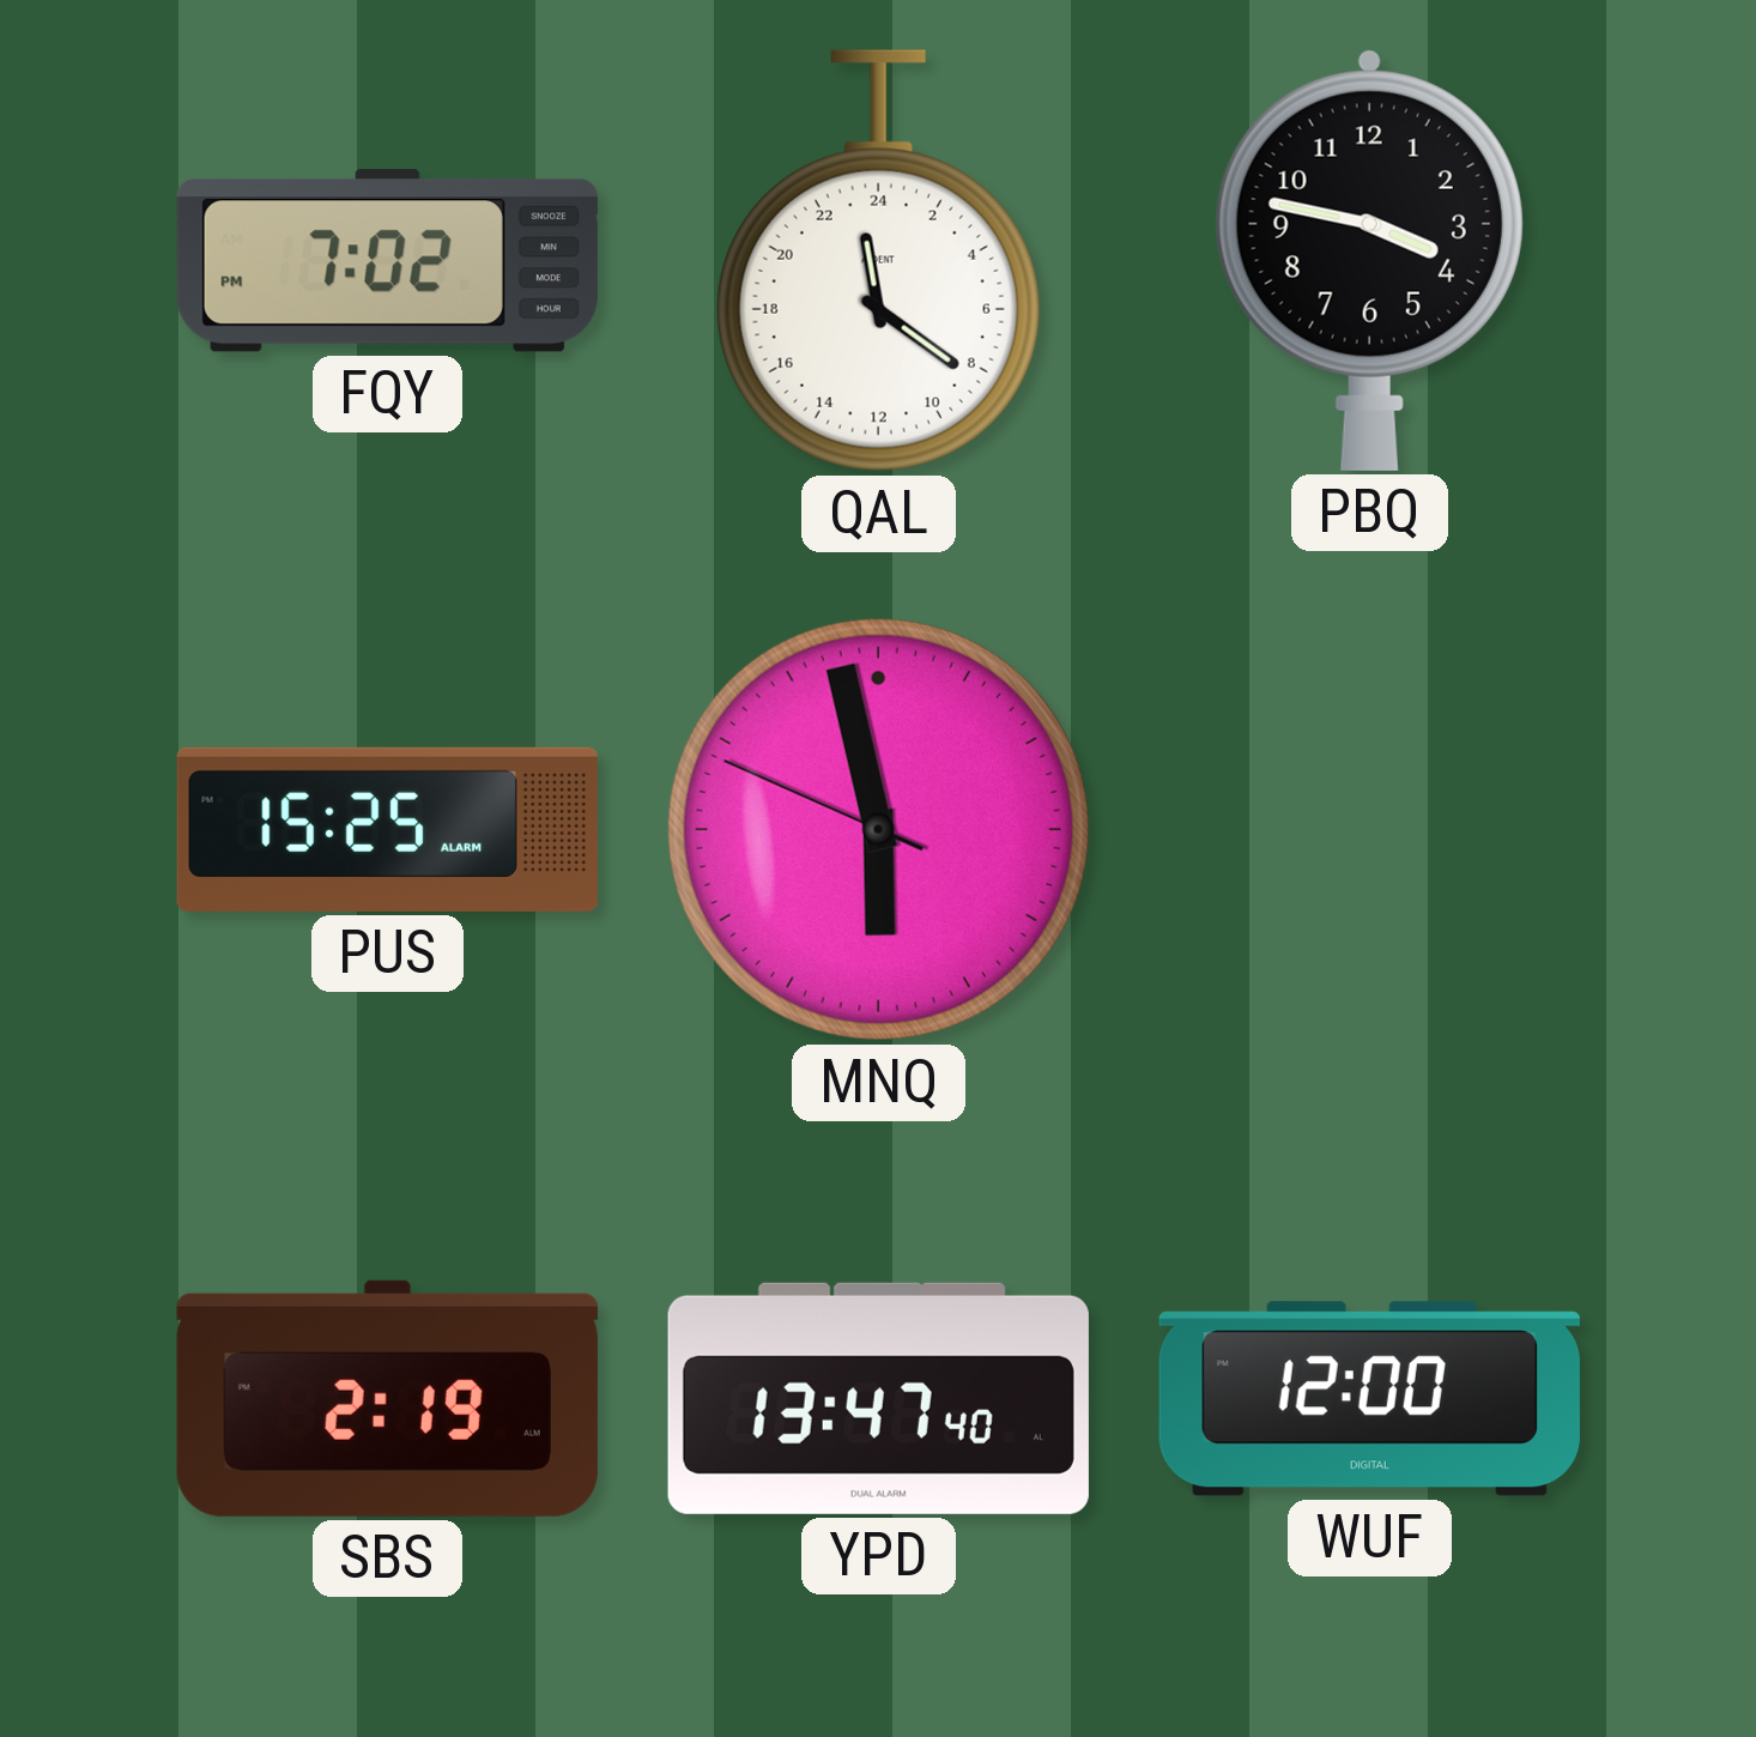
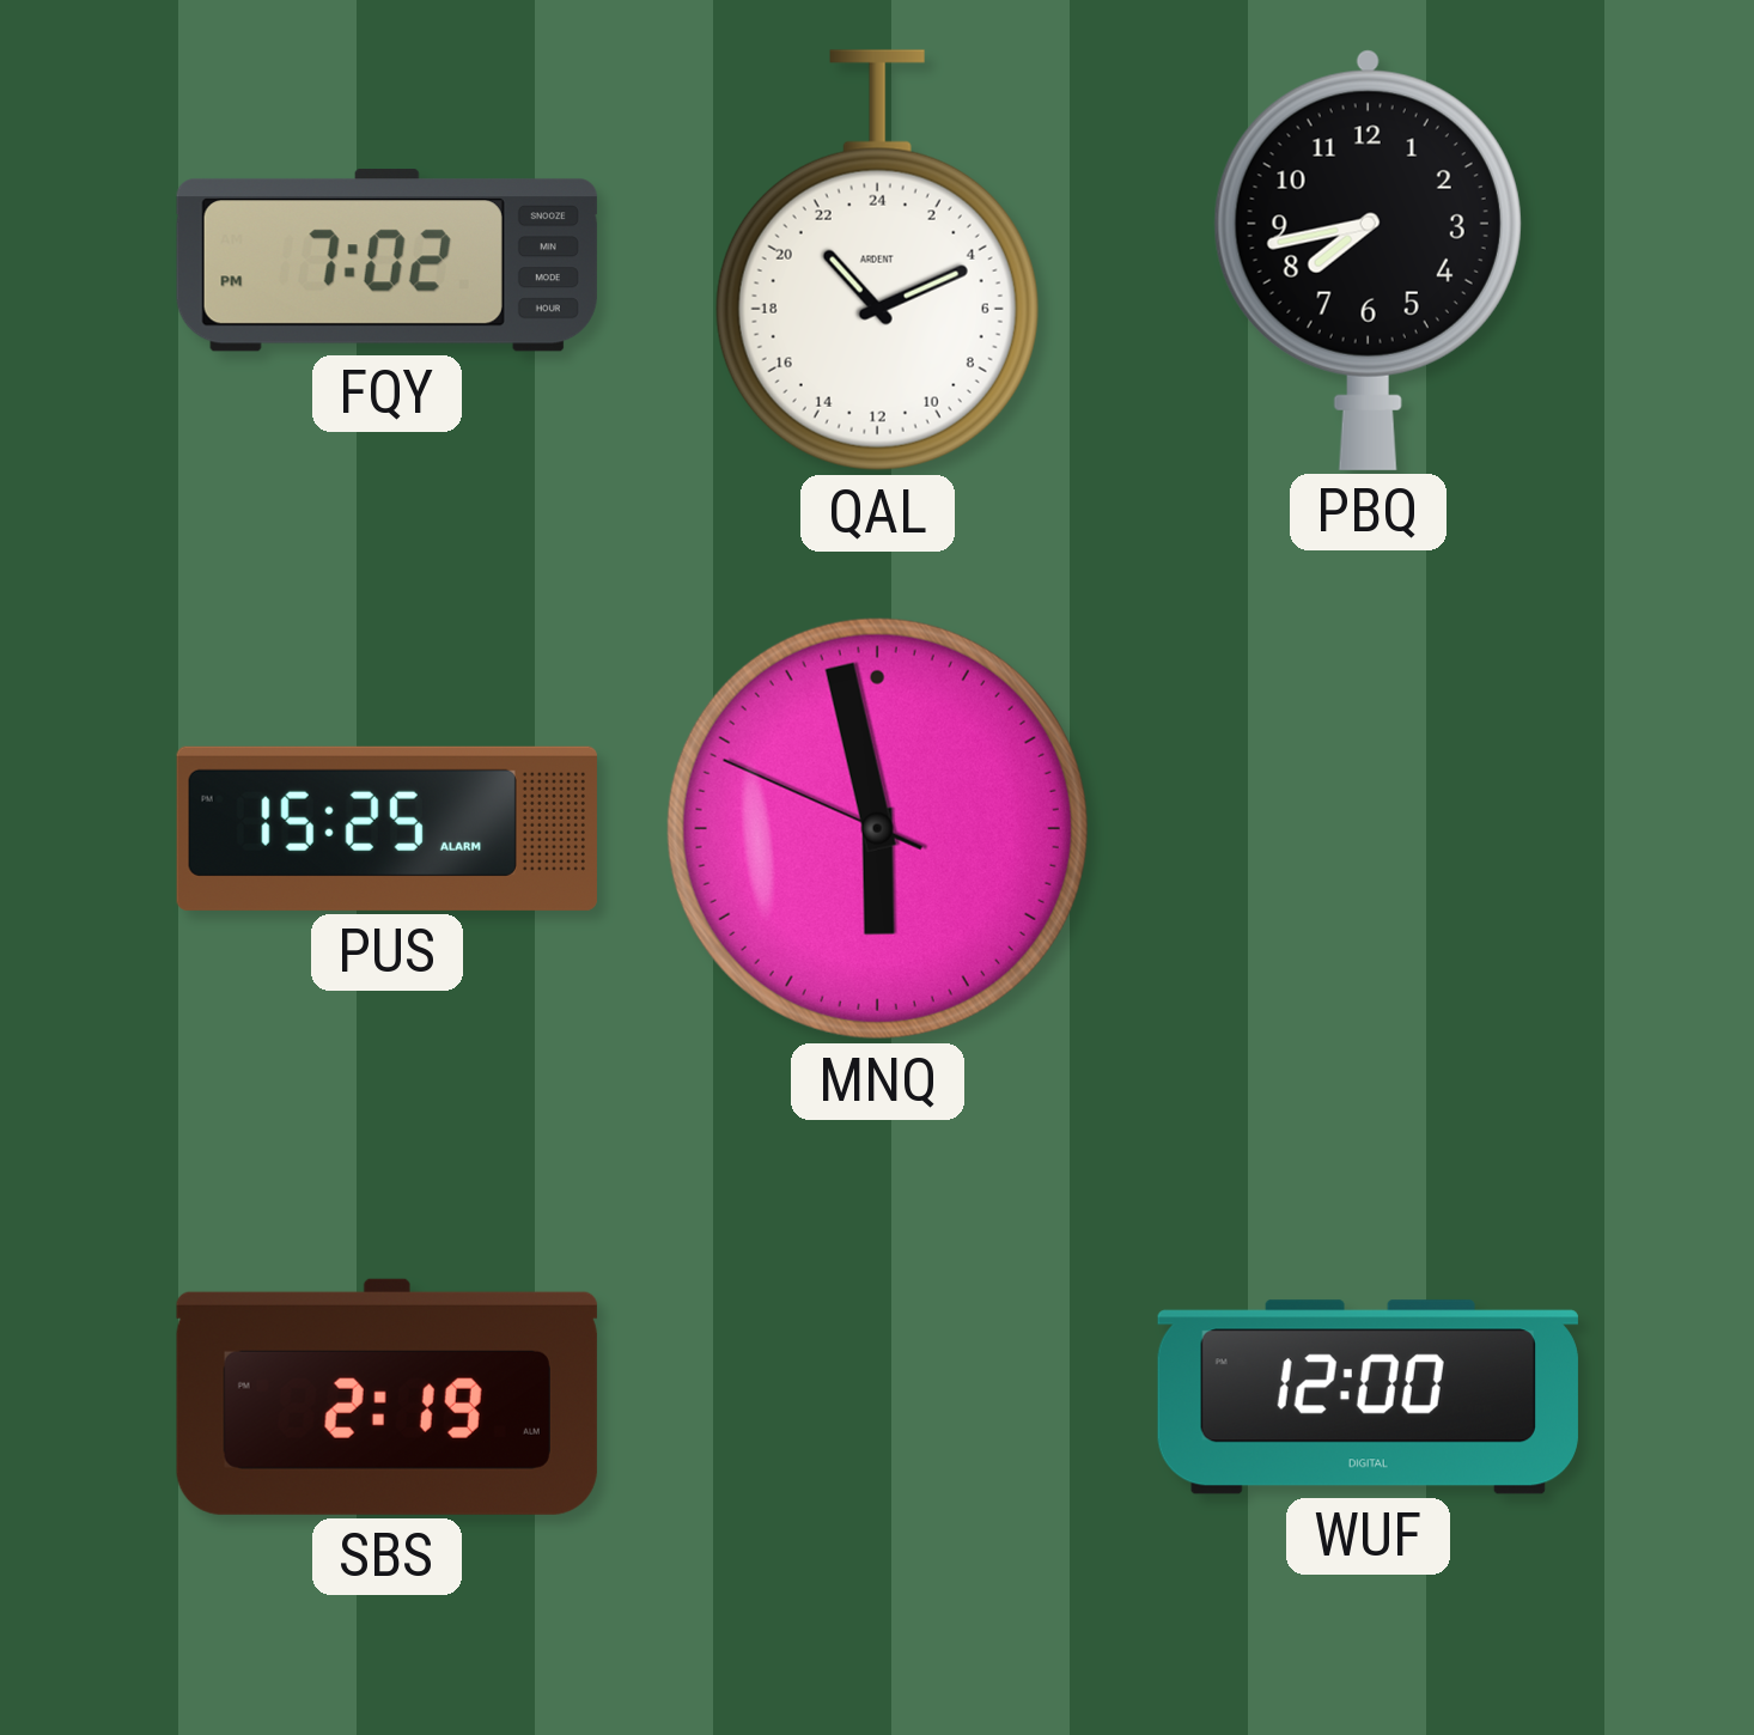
QAL: 23:21 -> 21:11 (877, 261)
PBQ: 3:47 -> 7:43 (1368, 260)
YPD: 13:47 -> none (878, 1398)
